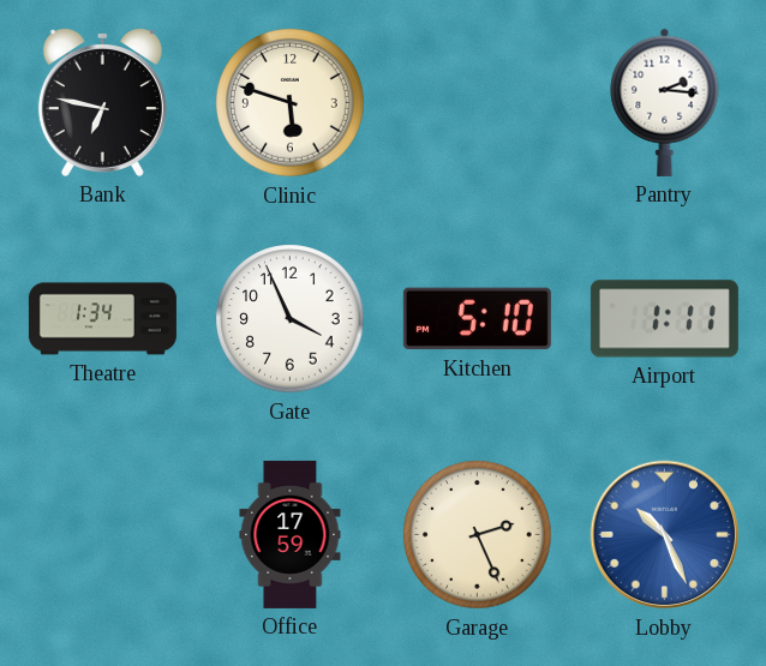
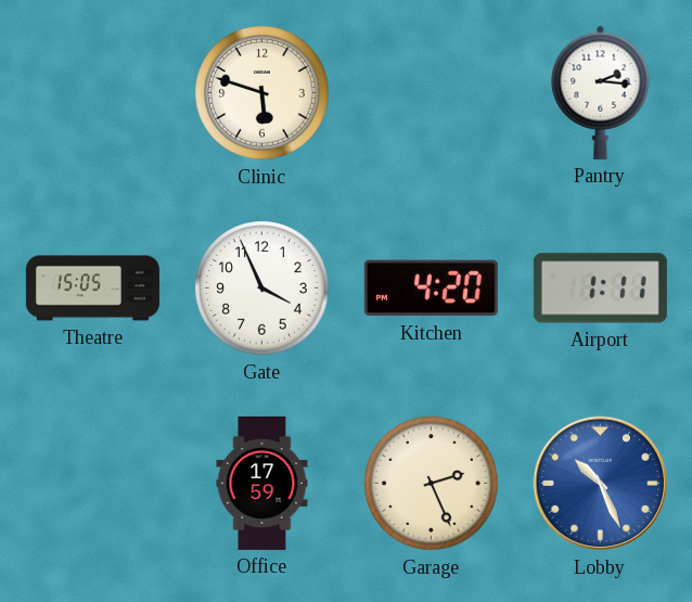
Bank: 6:47 -> none (102, 102)
Theatre: 1:34 -> 15:05 (92, 289)
Kitchen: 5:10 -> 4:20 (431, 289)
